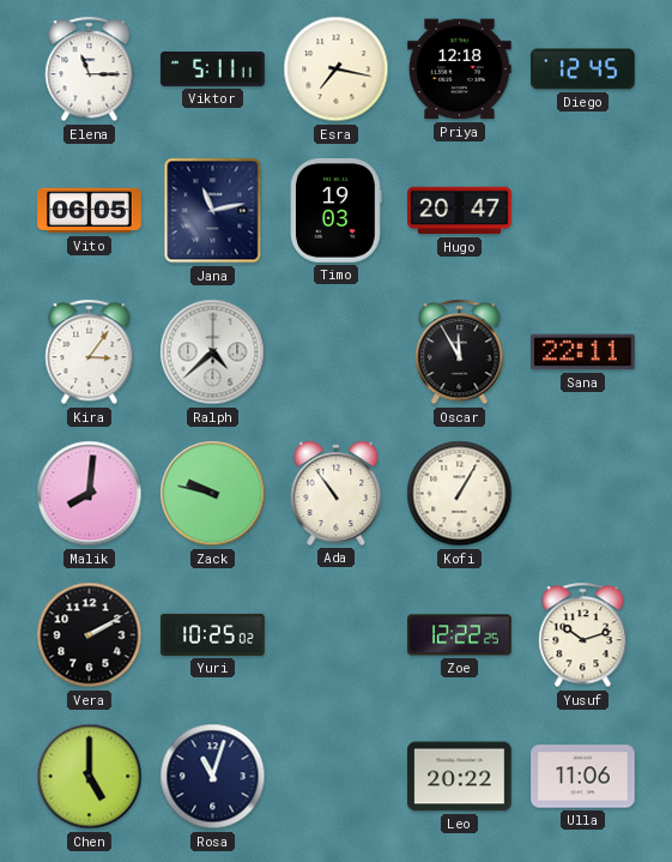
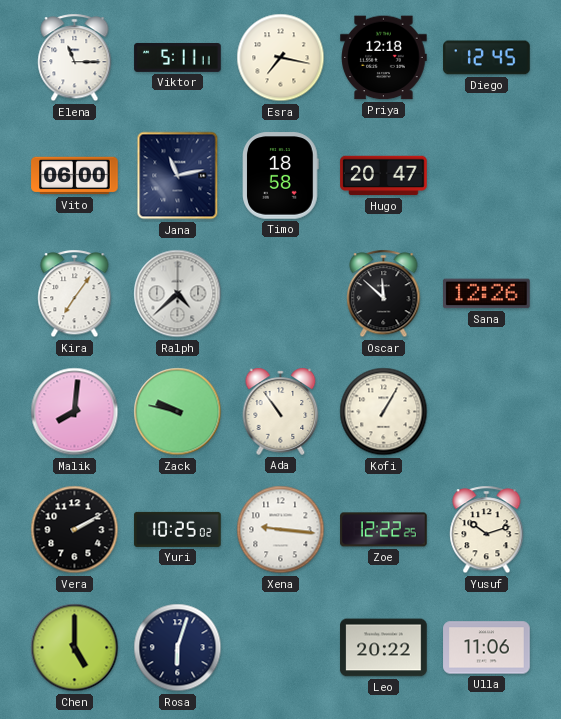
Vito: 06:05 -> 06:00 (75, 176)
Timo: 19:03 -> 18:58 (281, 176)
Kira: 3:06 -> 7:06 (75, 294)
Oscar: 11:55 -> 11:52 (384, 294)
Sana: 22:11 -> 12:26 (487, 294)
Xena: none -> 9:16 (281, 530)
Rosa: 11:03 -> 6:03 (178, 648)
